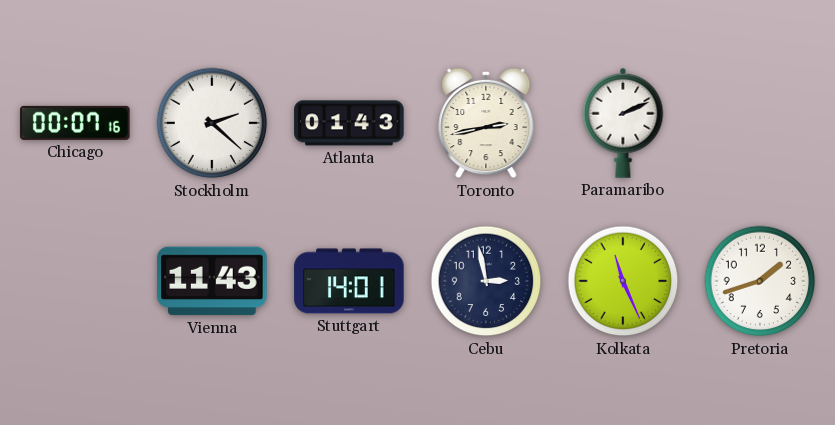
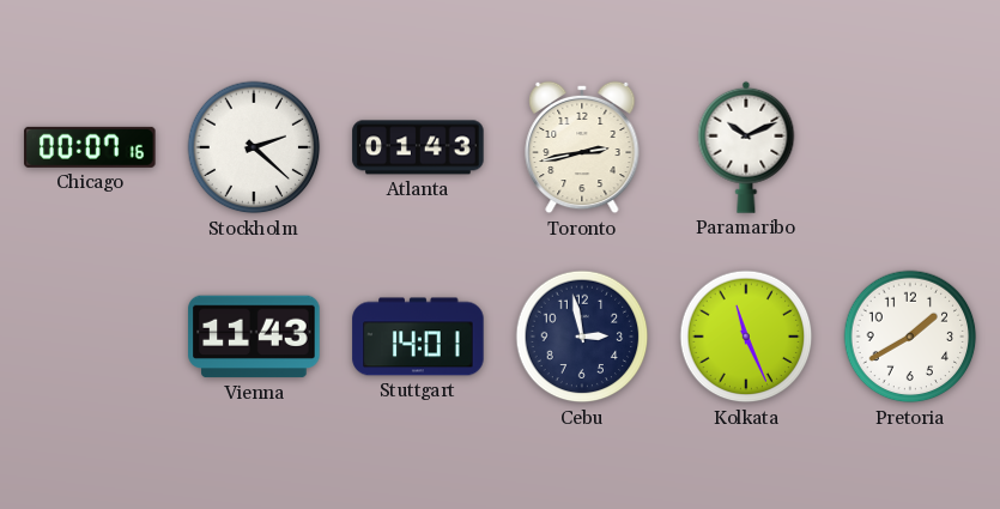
Paramaribo: 2:11 -> 10:11 (746, 147)
Pretoria: 1:42 -> 1:40 (910, 337)
